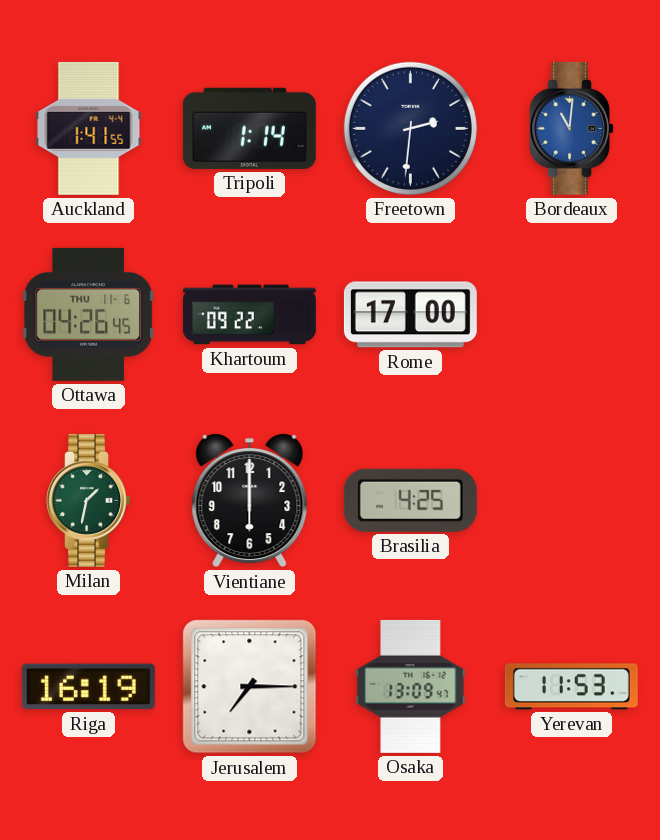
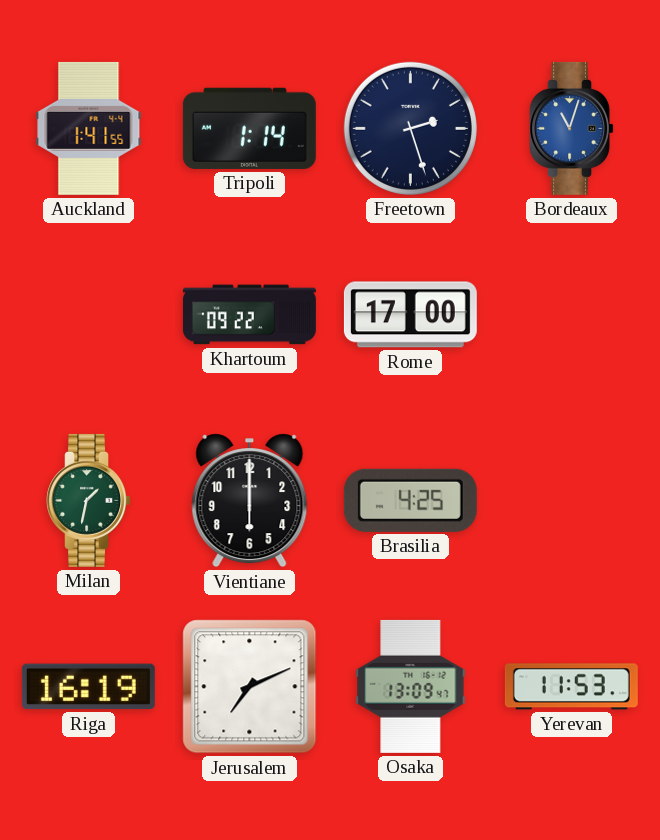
Freetown: 2:31 -> 2:27 (410, 128)
Bordeaux: 11:01 -> 11:03 (571, 128)
Ottawa: 04:26 -> none (88, 314)
Jerusalem: 7:15 -> 7:11 (250, 687)
